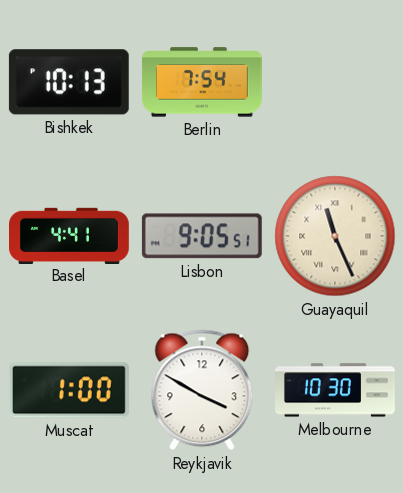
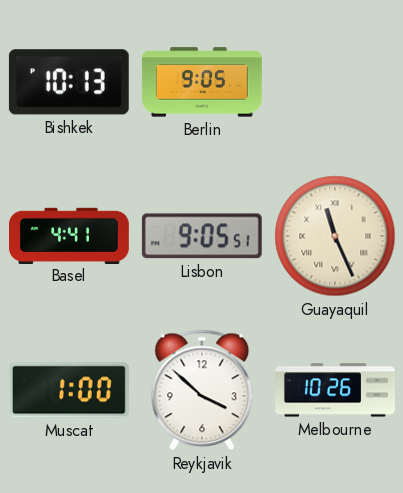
Berlin: 7:54 -> 9:05 (202, 82)
Reykjavik: 3:50 -> 3:52 (202, 390)
Melbourne: 10:30 -> 10:26 (336, 390)
